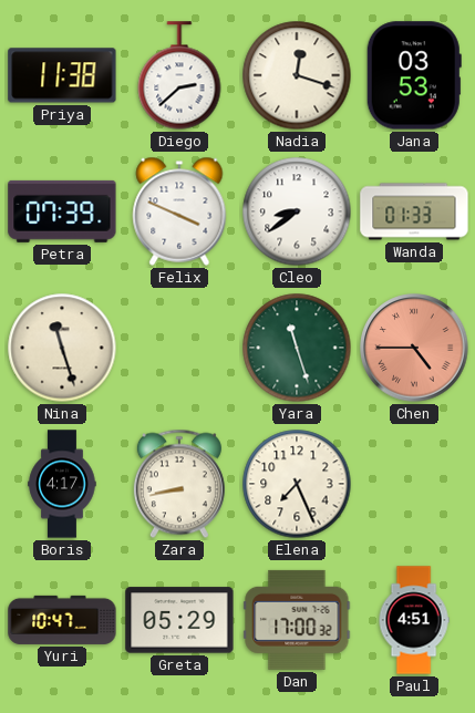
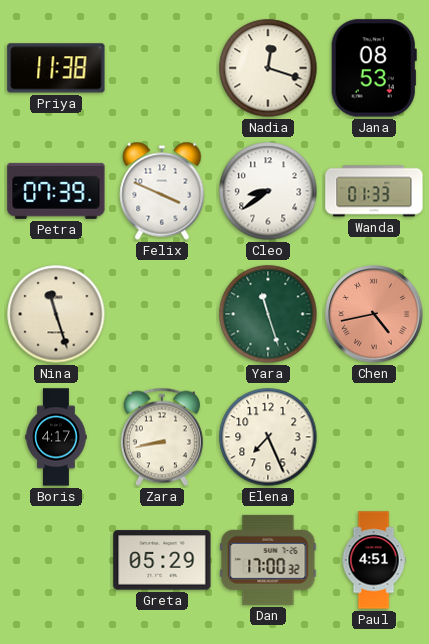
Diego: 2:38 -> none (179, 75)
Jana: 03:53 -> 08:53 (374, 68)
Chen: 4:45 -> 4:43 (374, 314)
Yuri: 10:47 -> none (62, 620)
